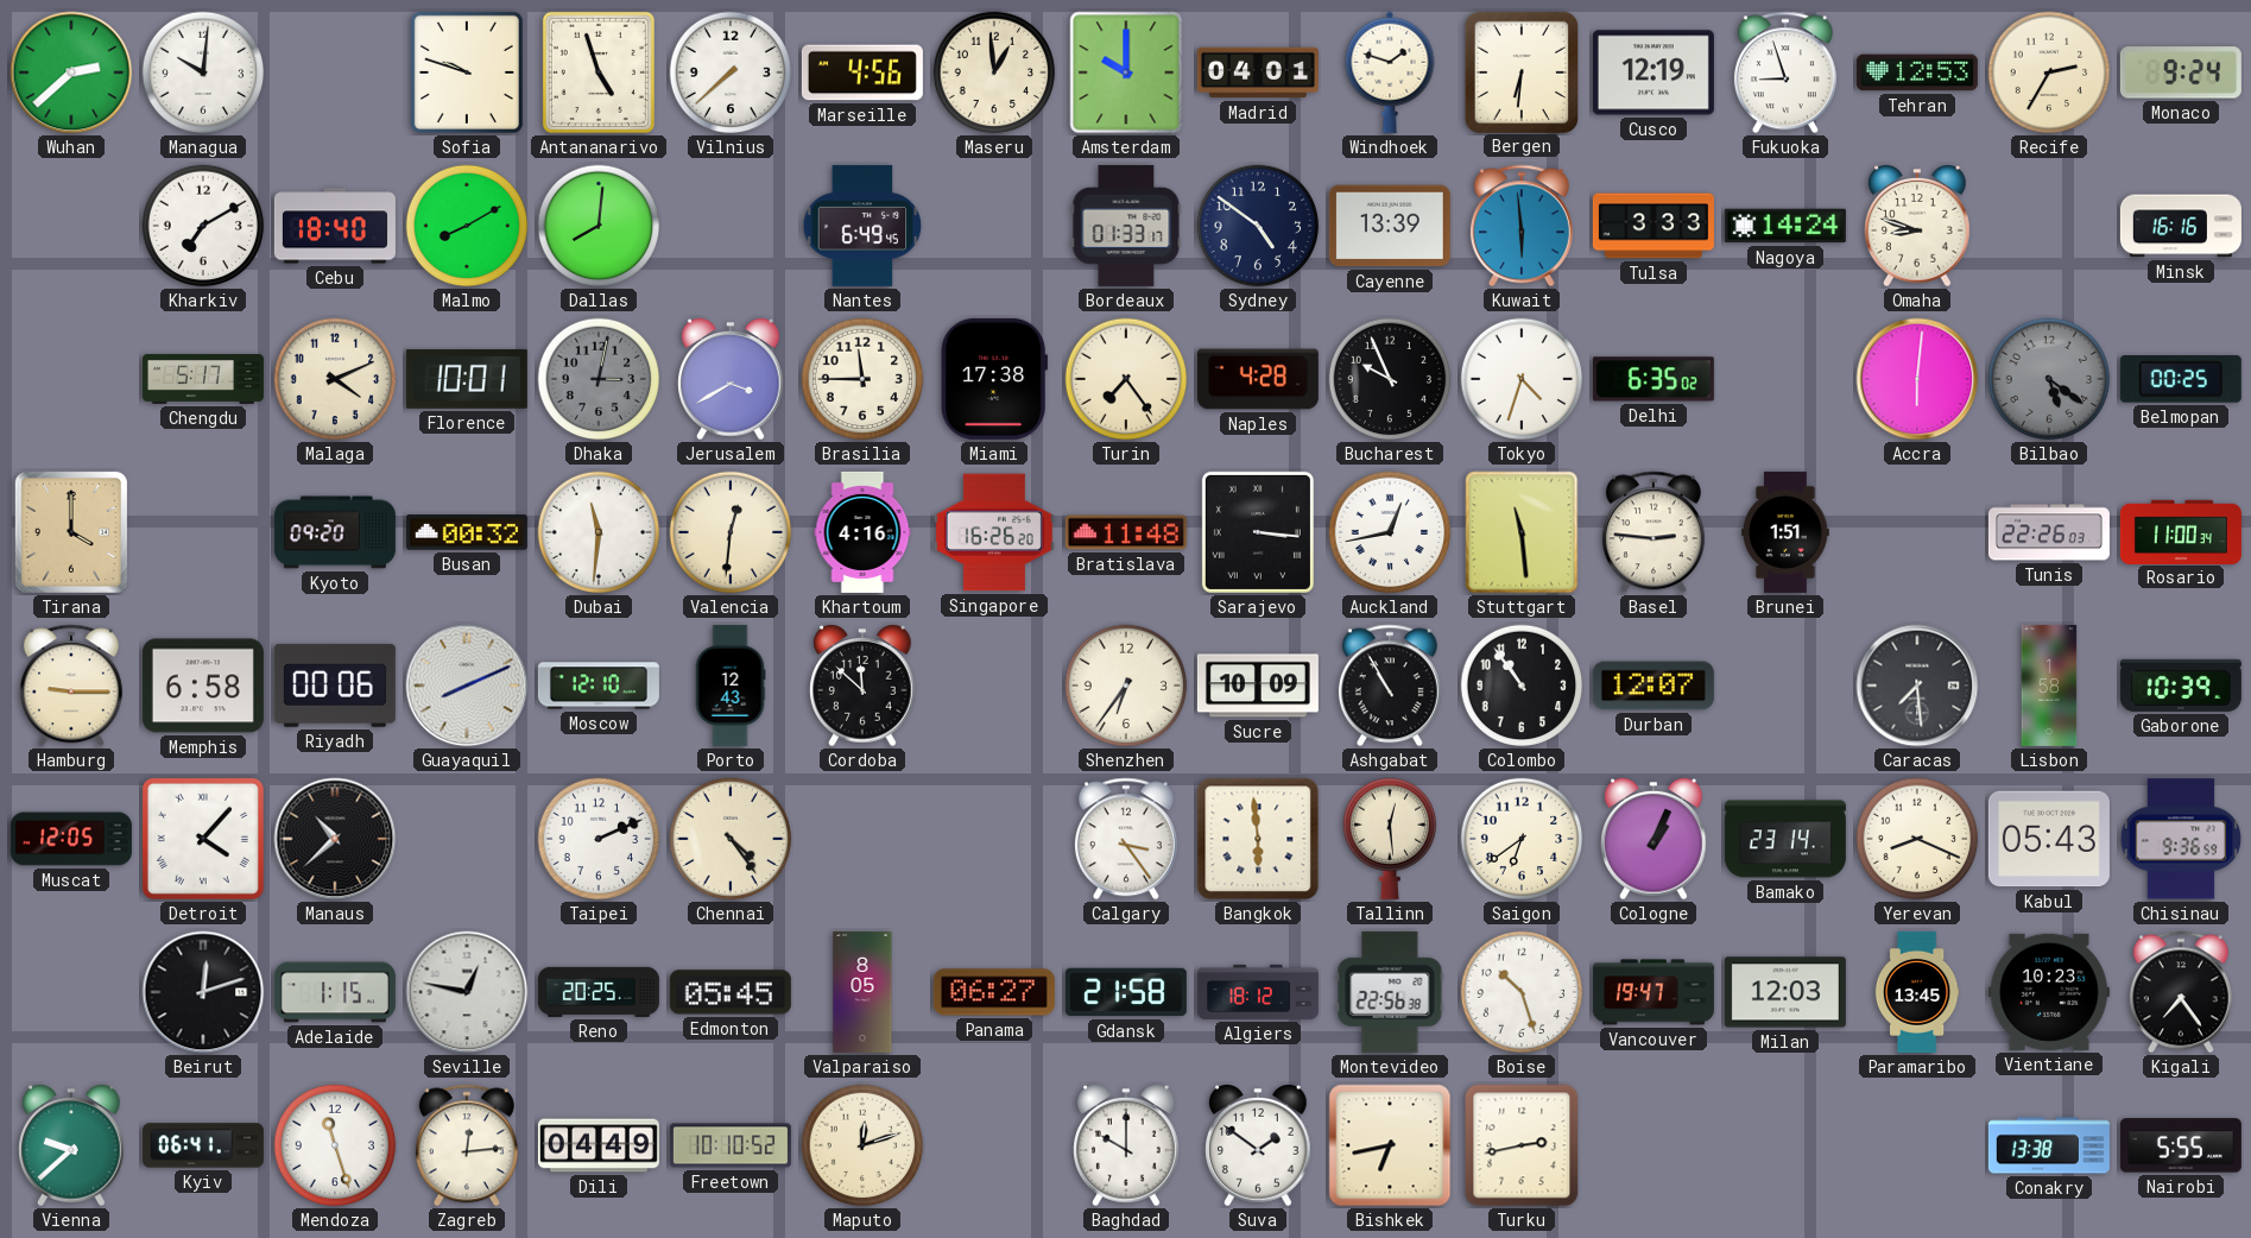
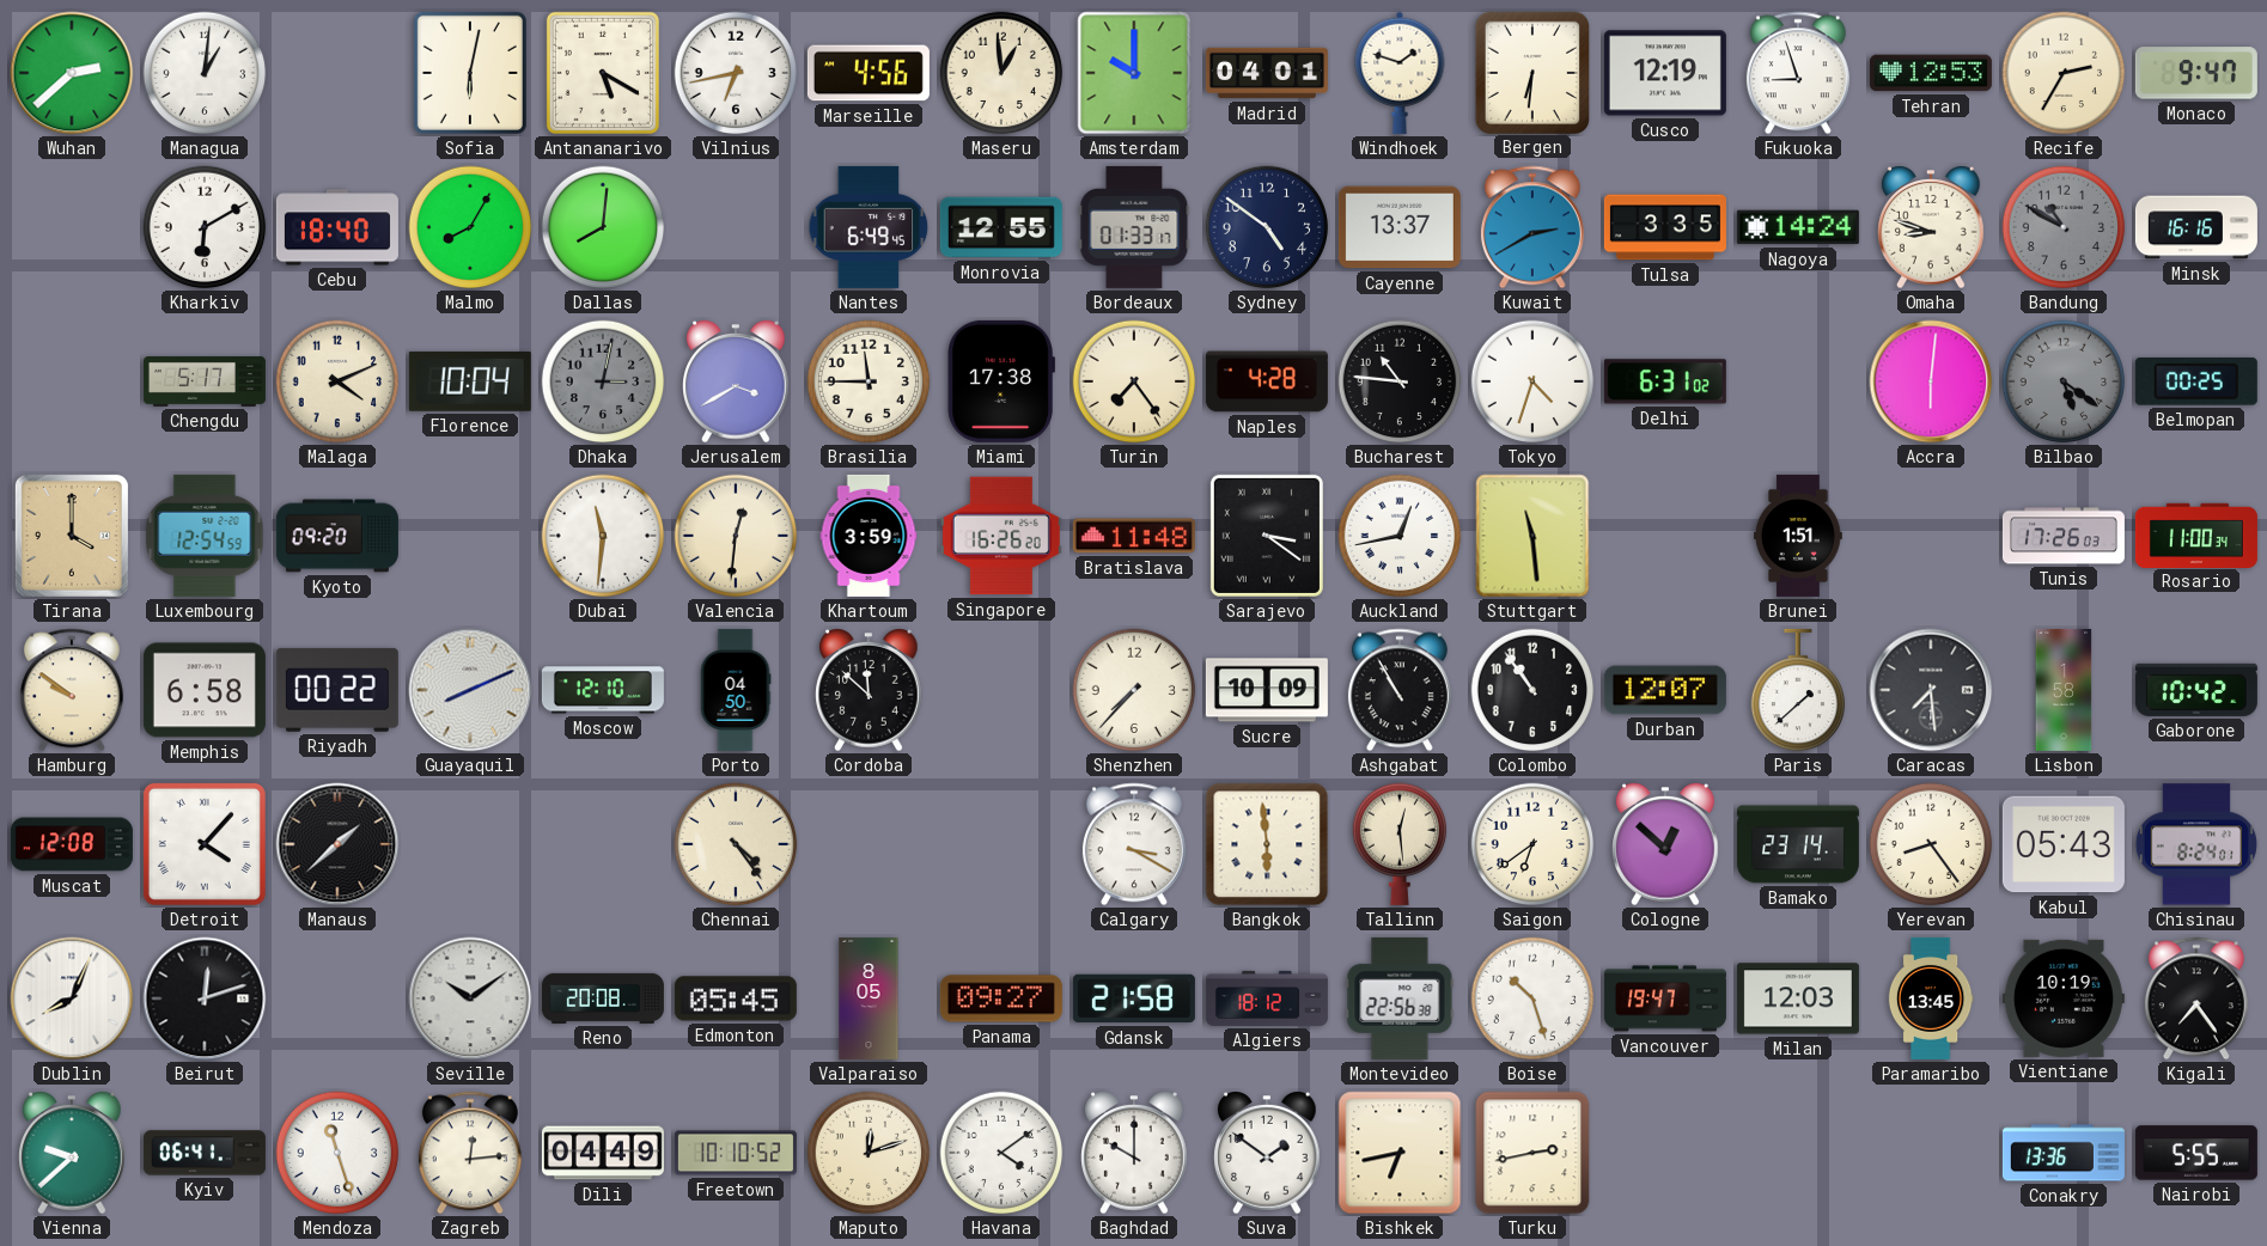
Managua: 10:01 -> 1:01 (205, 73)
Sofia: 9:48 -> 6:02 (470, 73)
Antananarivo: 4:57 -> 5:20 (603, 73)
Vilnius: 7:38 -> 6:43 (736, 73)
Monaco: 9:24 -> 9:47 (2196, 73)
Kharkiv: 7:10 -> 6:10 (205, 227)
Malmo: 8:10 -> 8:05 (470, 227)
Monrovia: none -> 12:55 (1001, 227)
Cayenne: 13:39 -> 13:37 (1400, 227)
Kuwait: 5:59 -> 2:40 (1532, 227)
Tulsa: 3:33 -> 3:35 (1665, 227)
Bandung: none -> 10:50 (2064, 227)
Florence: 10:01 -> 10:04 (470, 381)
Bucharest: 9:56 -> 10:46 (1400, 381)
Delhi: 6:35 -> 6:31 (1665, 381)
Luxembourg: none -> 12:54 (205, 536)
Busan: 00:32 -> none (467, 532)
Khartoum: 4:16 -> 3:59 (869, 536)
Sarajevo: 3:16 -> 3:21 (1267, 536)
Basel: 2:46 -> none (1654, 532)
Tunis: 22:26 -> 17:26 (2064, 536)
Hamburg: 9:15 -> 9:51 (72, 690)
Riyadh: 00:06 -> 00:22 (337, 690)
Porto: 12:43 -> 04:50 (736, 690)
Shenzhen: 6:36 -> 7:37 (1134, 690)
Paris: none -> 1:38 (1798, 690)
Gaborone: 10:39 -> 10:42 (2196, 690)
Muscat: 12:05 -> 12:08 (72, 844)
Manaus: 10:38 -> 1:38 (337, 844)
Taipei: 2:11 -> none (599, 839)
Calgary: 3:24 -> 3:20 (1134, 844)
Cologne: 1:04 -> 12:52 (1665, 845)
Yerevan: 8:19 -> 8:24 (1931, 844)
Chisinau: 9:36 -> 8:24 (2196, 844)
Dublin: none -> 8:04 (72, 998)
Adelaide: 1:15 -> none (335, 992)
Seville: 12:47 -> 10:09 (470, 998)
Reno: 20:25 -> 20:08 (603, 998)
Panama: 06:27 -> 09:27 (1001, 998)
Vientiane: 10:23 -> 10:19 (2064, 998)
Havana: none -> 4:09 (1001, 1153)
Conakry: 13:38 -> 13:36 (2064, 1153)
